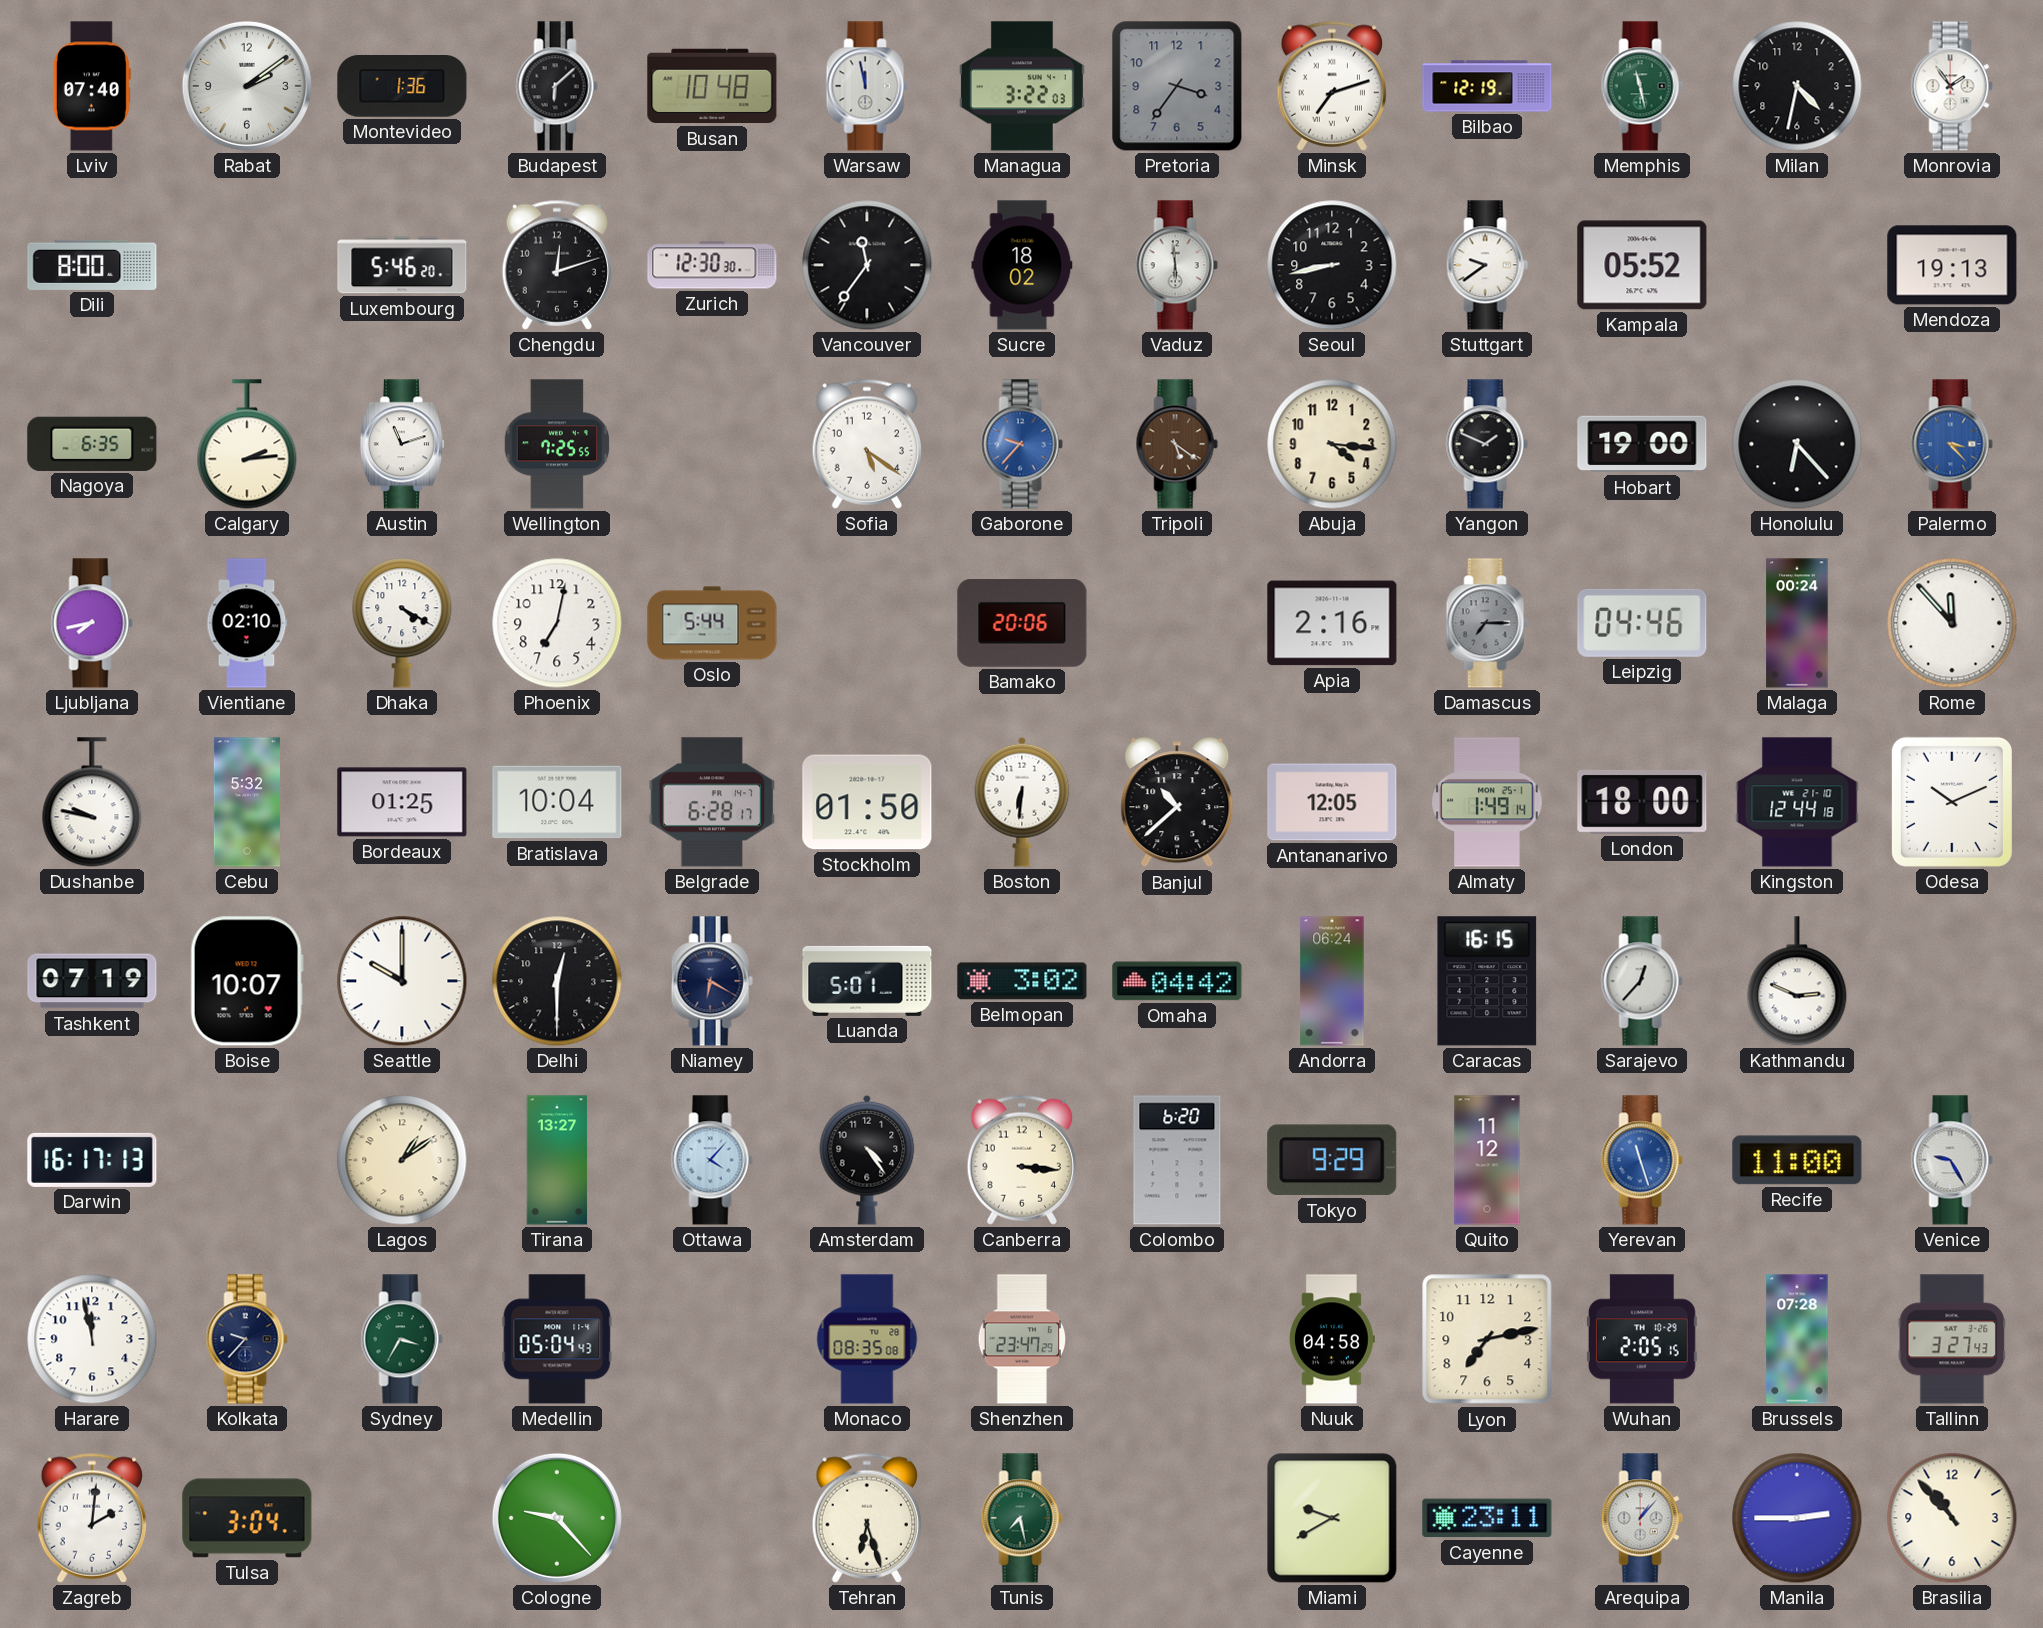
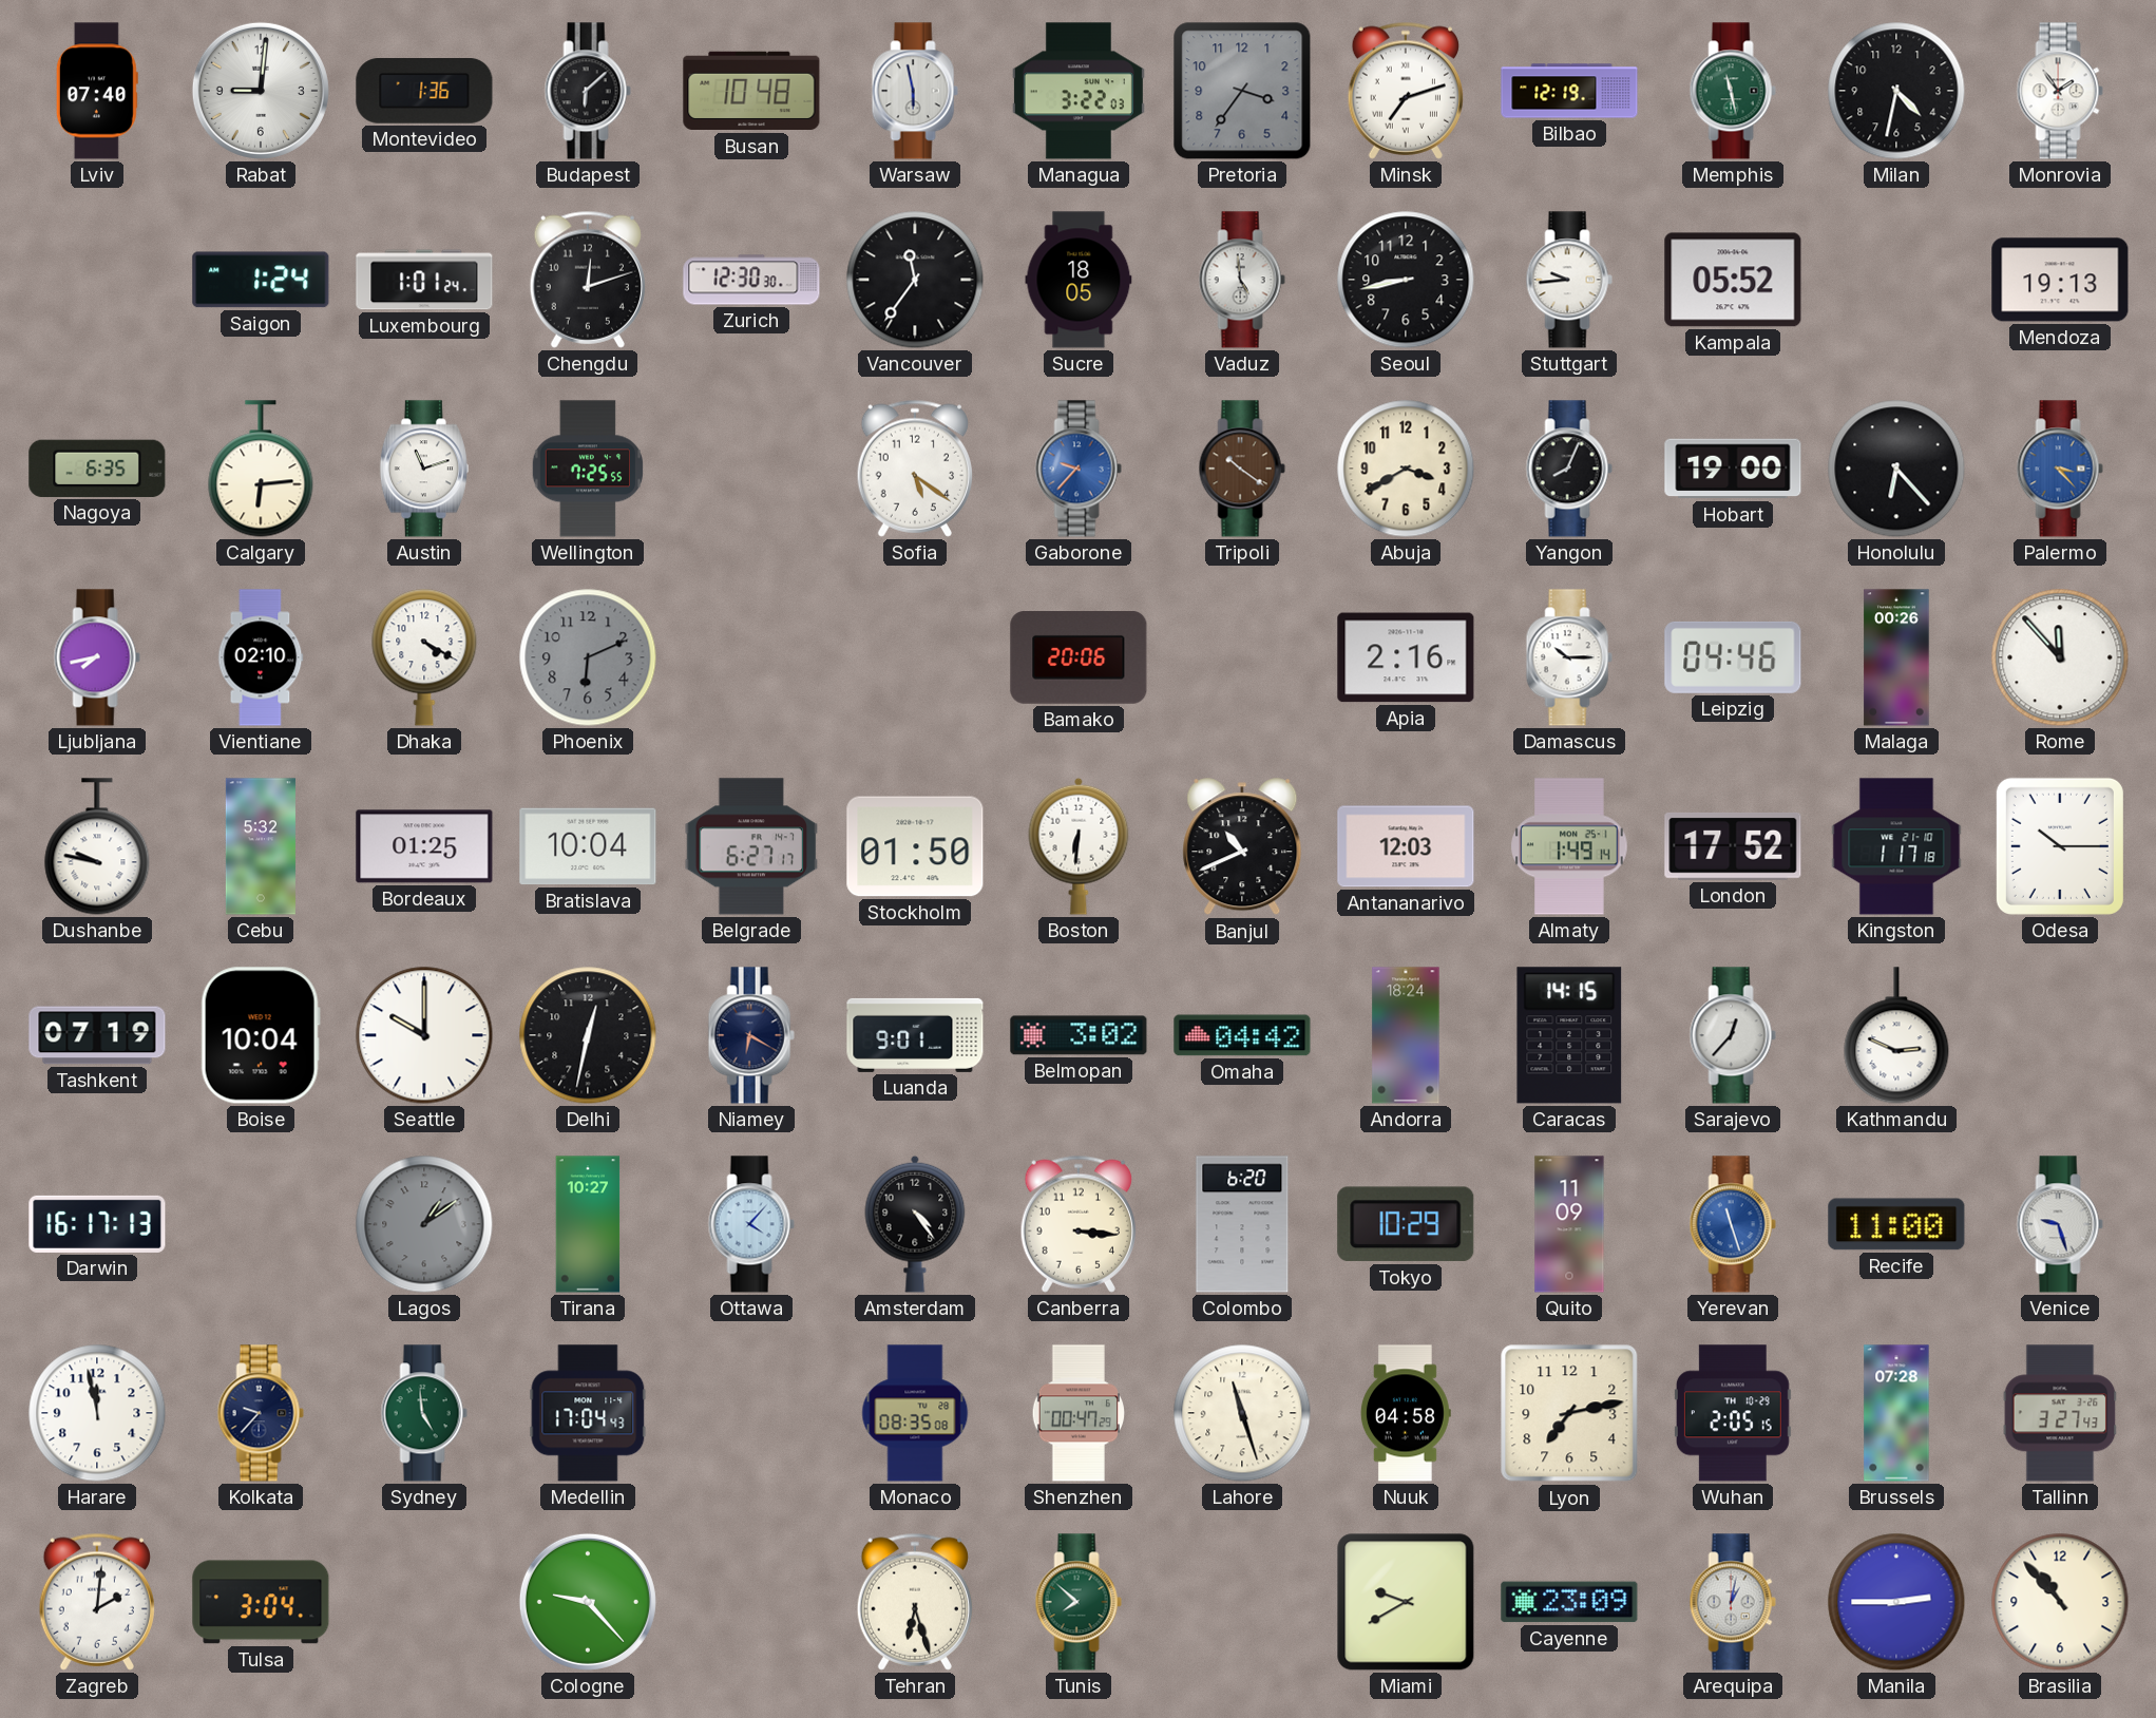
Rabat: 2:09 -> 9:01 (261, 91)
Warsaw: 11:58 -> 5:58 (915, 91)
Dili: 8:00 -> none (92, 265)
Saigon: none -> 1:24 (261, 280)
Luxembourg: 5:46 -> 1:01 (424, 280)
Sucre: 18:02 -> 18:05 (1079, 280)
Vaduz: 5:59 -> 4:59 (1242, 280)
Stuttgart: 9:39 -> 9:44 (1569, 280)
Calgary: 2:14 -> 6:14 (261, 469)
Tripoli: 5:21 -> 10:21 (1242, 469)
Abuja: 4:16 -> 3:40 (1406, 469)
Yangon: 1:49 -> 8:04 (1569, 469)
Phoenix: 7:02 -> 6:11 (588, 657)
Phoenix dial: white -> grey (588, 657)
Oslo: 5:44 -> none (712, 623)
Damascus: 7:15 -> 10:15 (1569, 657)
Damascus dial: grey -> white (1569, 657)
Malaga: 00:24 -> 00:26 (1896, 657)
Belgrade: 6:28 -> 6:27 (751, 846)
Banjul: 10:38 -> 10:41 (1242, 847)
Antananarivo: 12:05 -> 12:03 (1406, 846)
London: 18:00 -> 17:52 (1733, 846)
Kingston: 12:44 -> 1:17 (1896, 846)
Odesa: 10:11 -> 10:15 (2060, 846)
Boise: 10:07 -> 10:04 (261, 1035)
Delhi: 12:30 -> 12:32 (588, 1035)
Luanda: 5:01 -> 9:01 (915, 1035)
Andorra: 06:24 -> 18:24 (1406, 1035)
Caracas: 16:15 -> 14:15 (1569, 1035)
Lagos dial: cream -> grey (424, 1224)
Tirana: 13:27 -> 10:27 (588, 1224)
Tokyo: 9:29 -> 10:29 (1406, 1224)
Quito: 11:12 -> 11:09 (1569, 1224)
Venice: 9:25 -> 9:27 (2060, 1224)
Sydney: 3:35 -> 4:59 (424, 1413)
Medellin: 05:04 -> 17:04 (588, 1413)
Shenzhen: 23:47 -> 00:47 (1079, 1413)
Lahore: none -> 11:27 (1242, 1413)
Tunis: 7:28 -> 7:52 (1079, 1602)
Cayenne: 23:11 -> 23:09 (1569, 1602)
Arequipa: 1:07 -> 1:02 (1733, 1602)
